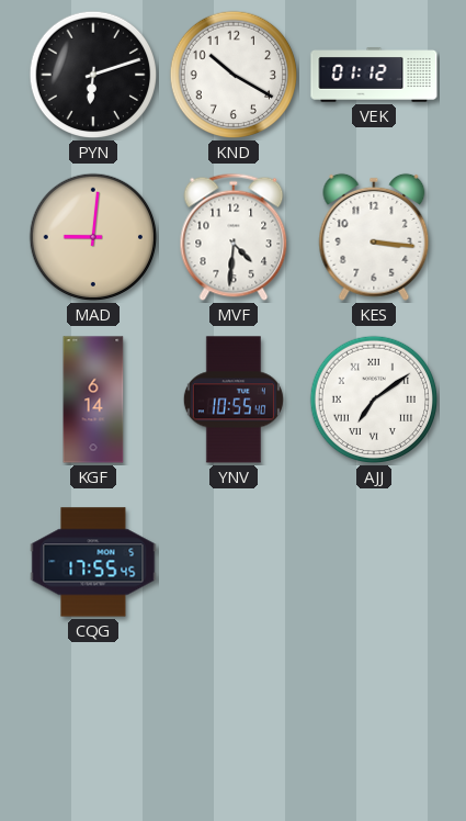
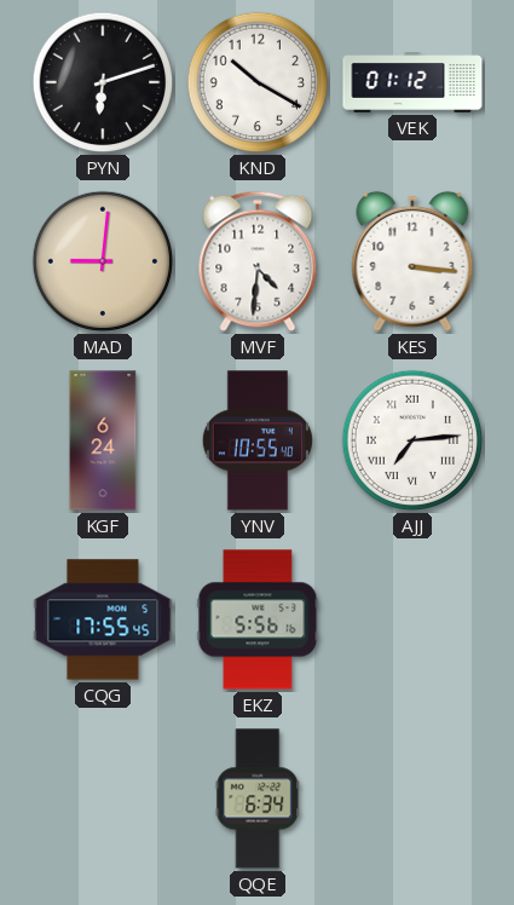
KGF: 6:14 -> 6:24 (103, 440)
AJJ: 7:09 -> 7:14 (412, 440)
EKZ: none -> 5:56 (258, 619)
QQE: none -> 6:34 (258, 799)
